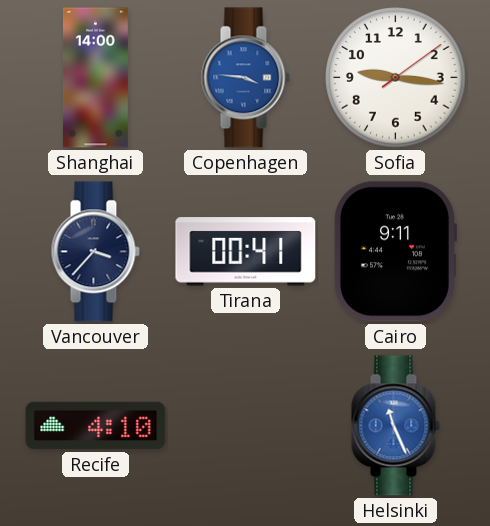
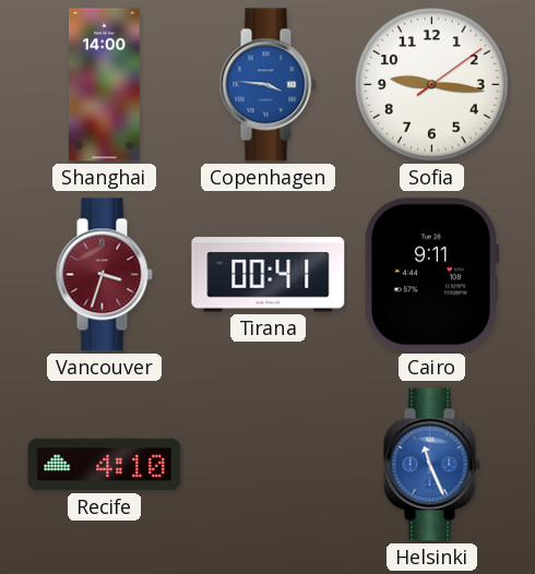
Vancouver: 3:37 -> 3:33 (104, 275)
Vancouver dial: navy -> burgundy (104, 275)
